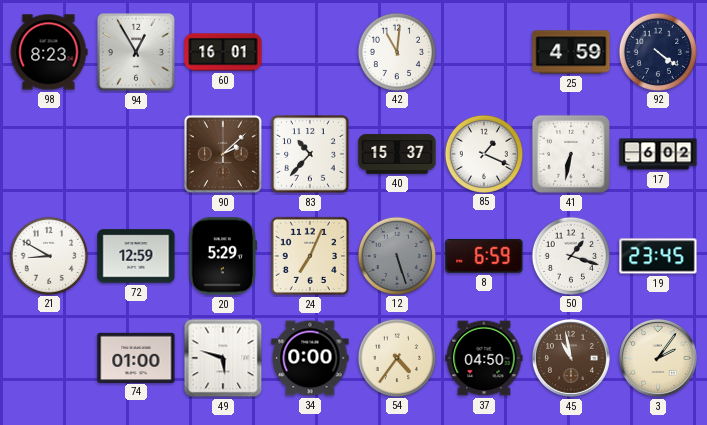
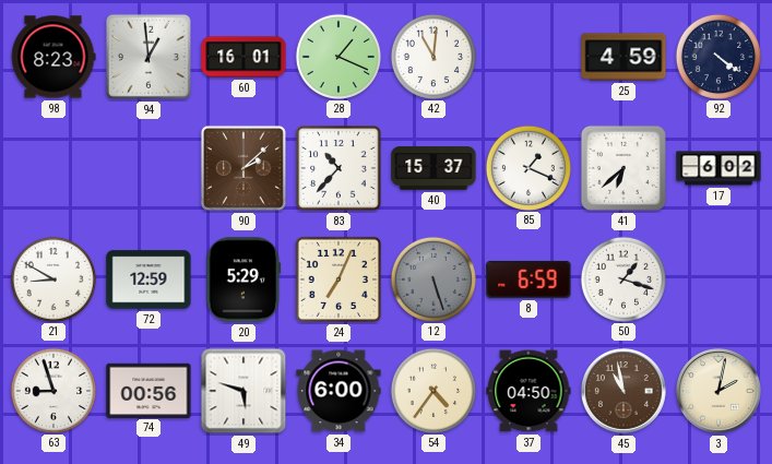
94: 12:55 -> 12:59 (149, 57)
28: none -> 1:19 (337, 56)
41: 6:32 -> 6:38 (623, 168)
19: 23:45 -> none (658, 256)
63: none -> 8:57 (52, 390)
74: 01:00 -> 00:56 (149, 390)
34: 0:00 -> 6:00 (339, 391)
3: 2:06 -> 2:02 (718, 391)
